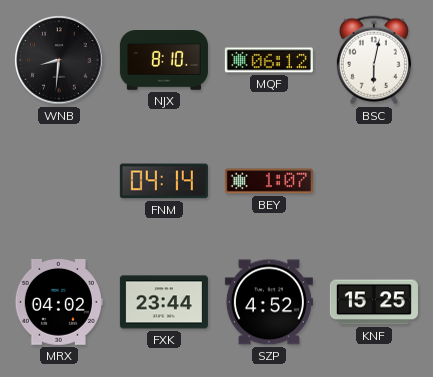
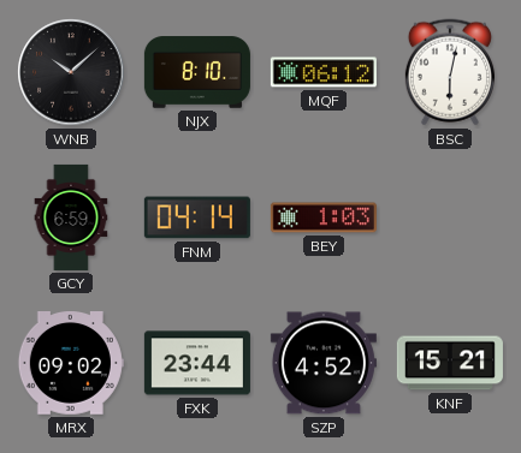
WNB: 8:31 -> 10:08 (71, 72)
GCY: none -> 6:59 (71, 217)
BEY: 1:07 -> 1:03 (324, 217)
MRX: 04:02 -> 09:02 (71, 364)
KNF: 15:25 -> 15:21 (450, 363)
